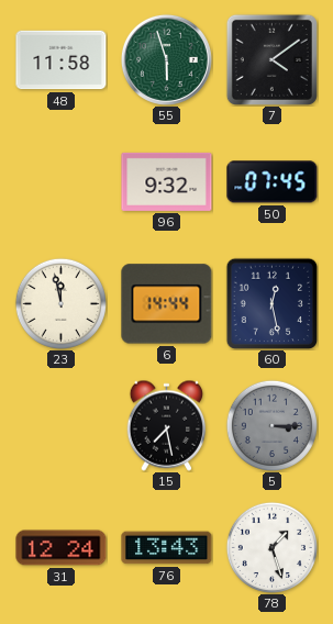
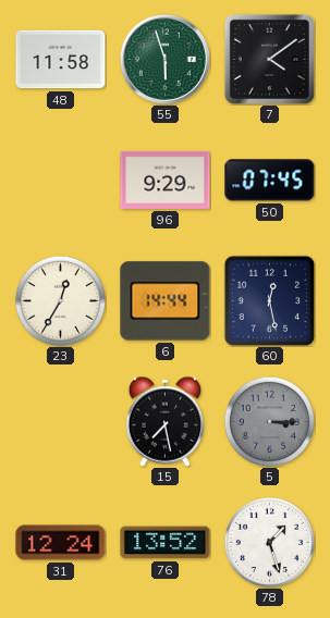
96: 9:32 -> 9:29 (166, 180)
23: 11:58 -> 12:35 (60, 300)
76: 13:43 -> 13:52 (166, 543)
